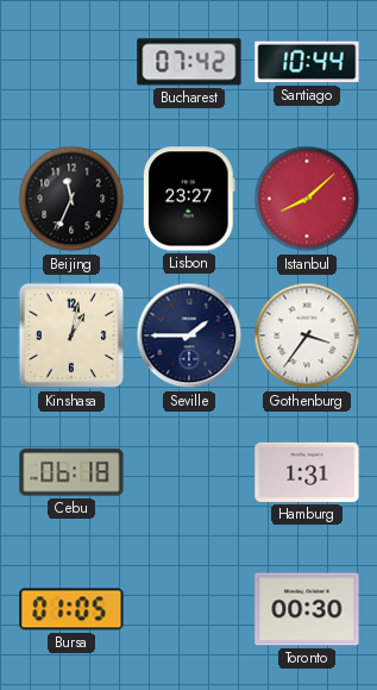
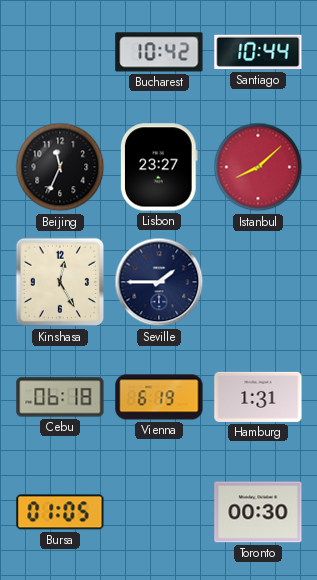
Bucharest: 07:42 -> 10:42 (159, 52)
Kinshasa: 1:02 -> 12:25 (60, 282)
Gothenburg: 3:36 -> none (307, 335)
Vienna: none -> 6:19 (159, 397)
